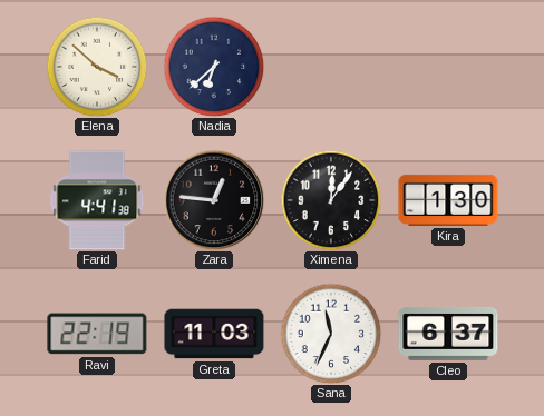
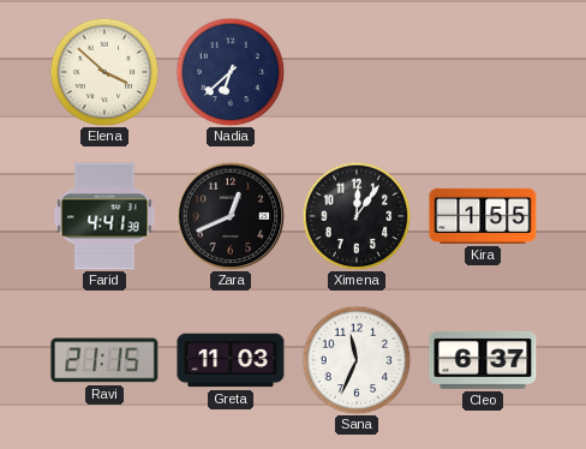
Zara: 12:46 -> 12:41 (231, 216)
Kira: 1:30 -> 1:55 (483, 216)
Ravi: 22:19 -> 21:15 (104, 360)
